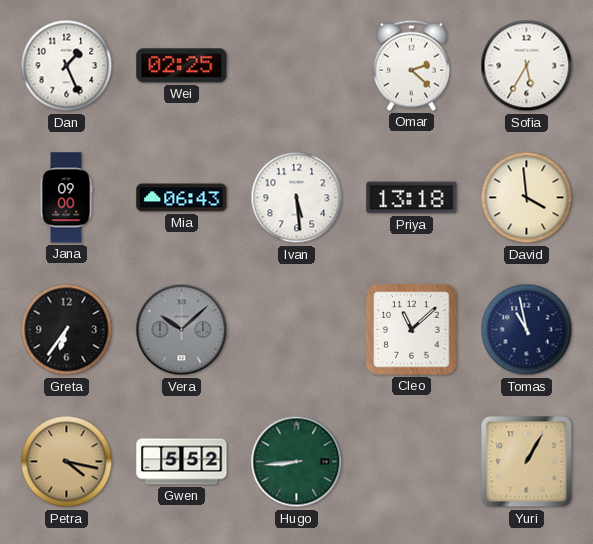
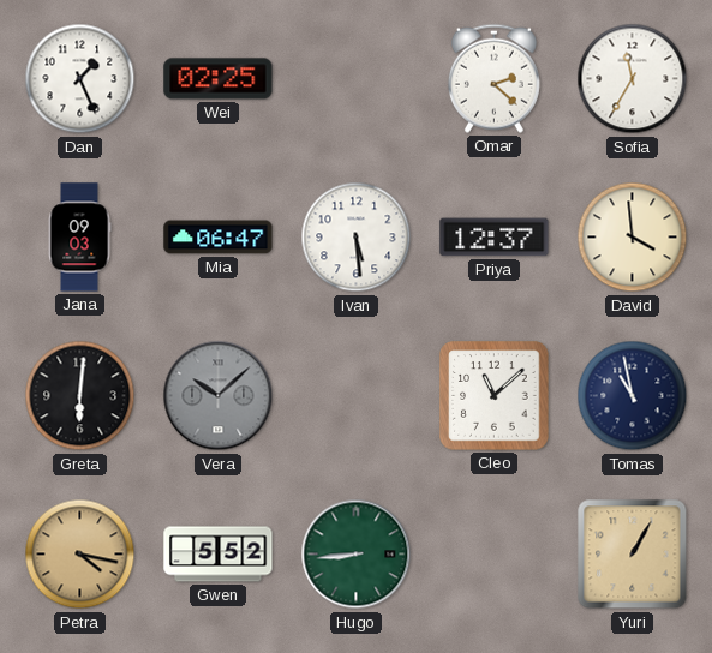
Sofia: 5:35 -> 11:35 (633, 79)
Jana: 09:00 -> 09:03 (79, 238)
Mia: 06:43 -> 06:47 (219, 238)
Priya: 13:18 -> 12:37 (495, 238)
Greta: 6:36 -> 6:01 (80, 396)
